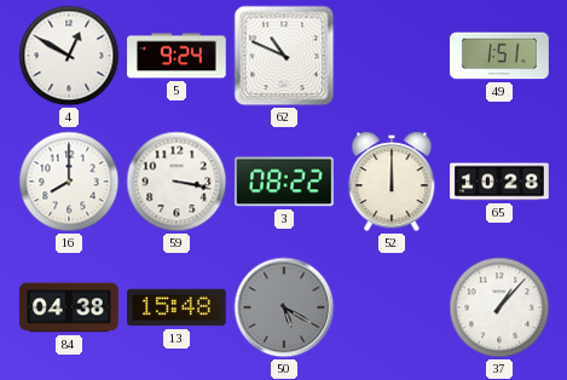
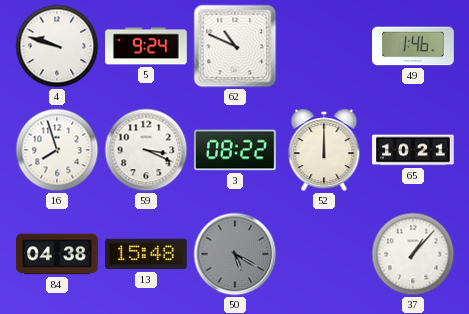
4: 12:50 -> 9:48 (57, 46)
49: 1:51 -> 1:46 (413, 46)
16: 8:00 -> 7:57 (57, 150)
59: 3:17 -> 3:19 (146, 150)
65: 10:28 -> 10:21 (413, 150)
